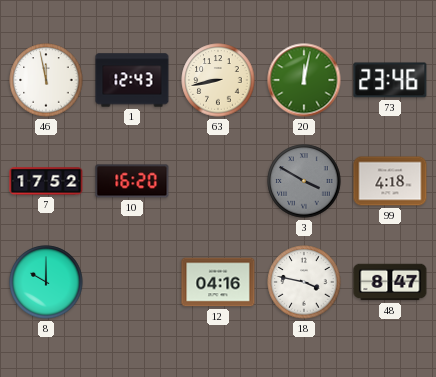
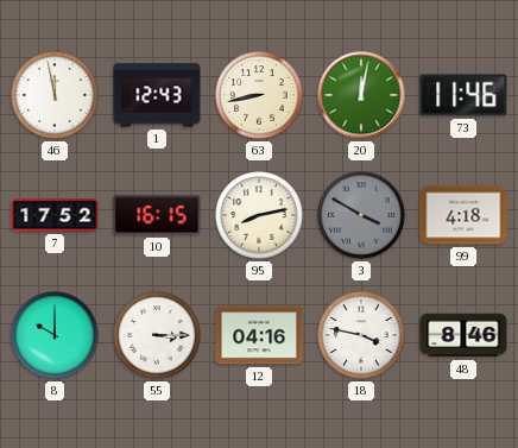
73: 23:46 -> 11:46 (463, 95)
10: 16:20 -> 16:15 (157, 215)
95: none -> 8:13 (259, 215)
55: none -> 3:15 (157, 335)
48: 8:47 -> 8:46 (463, 335)
